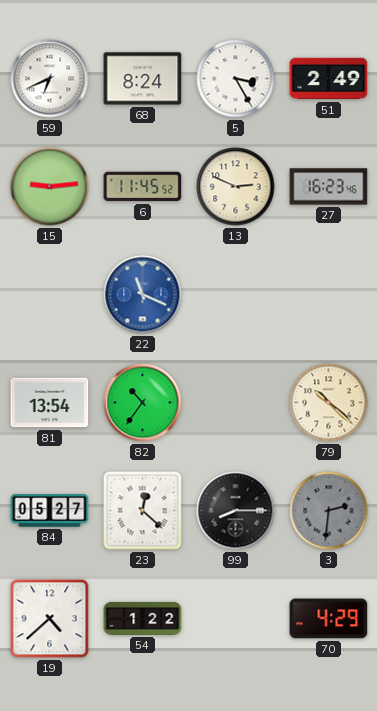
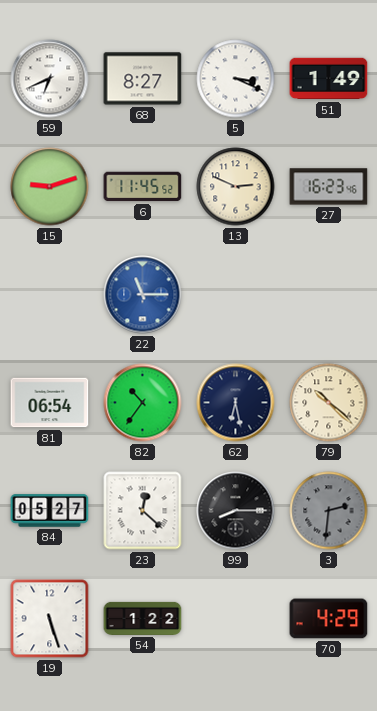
68: 8:24 -> 8:27 (143, 79)
5: 3:25 -> 3:19 (236, 79)
51: 2:49 -> 1:49 (329, 79)
15: 9:14 -> 9:12 (50, 187)
22: 11:19 -> 11:15 (143, 295)
81: 13:54 -> 06:54 (50, 403)
62: none -> 6:28 (236, 403)
19: 4:38 -> 5:27 (50, 619)
